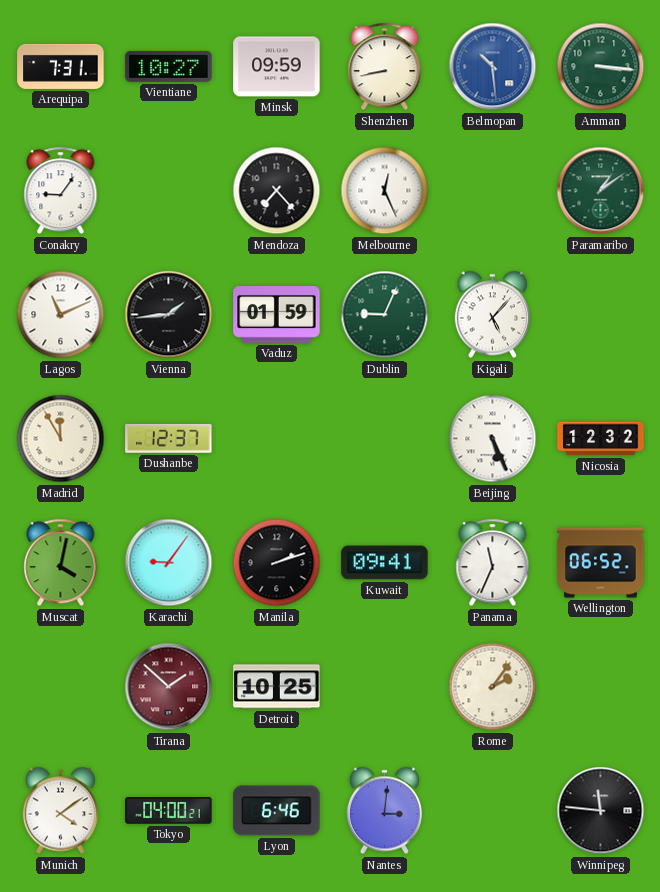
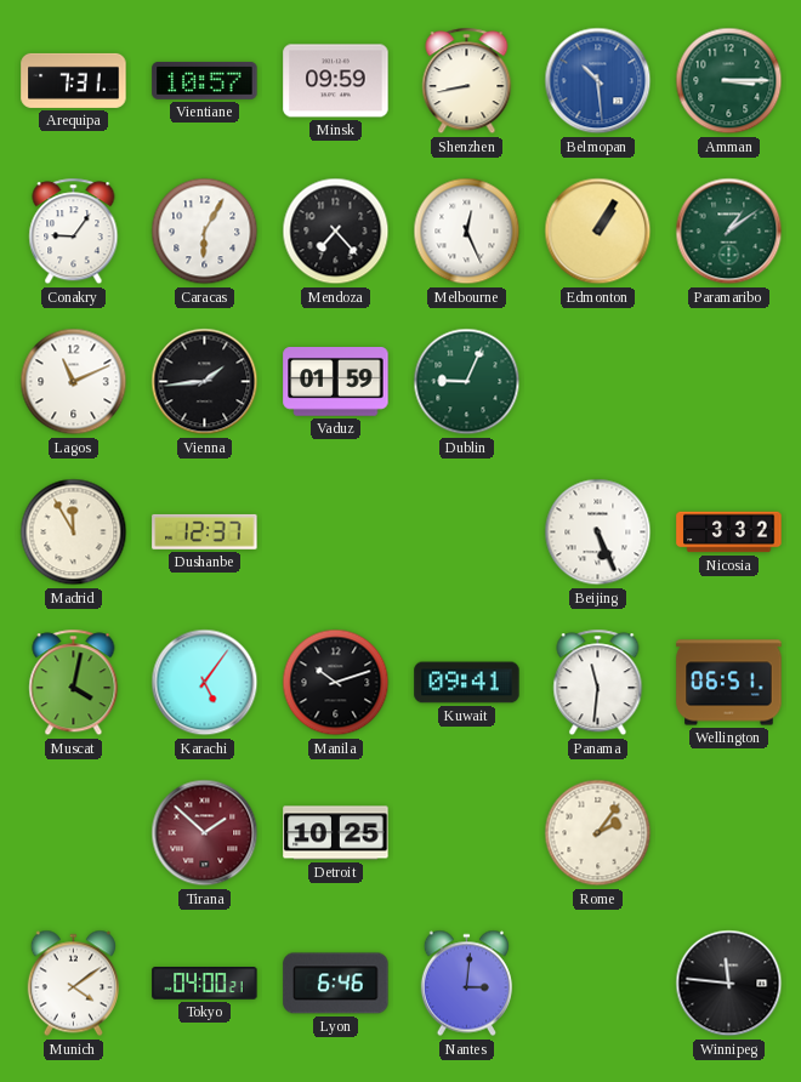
Vientiane: 10:27 -> 10:57 (205, 81)
Amman: 3:16 -> 3:15 (729, 81)
Caracas: none -> 6:05 (205, 232)
Edmonton: none -> 1:05 (598, 232)
Kigali: 5:07 -> none (492, 315)
Nicosia: 12:32 -> 3:32 (729, 533)
Karachi: 9:06 -> 5:06 (205, 683)
Manila: 2:12 -> 10:12 (336, 683)
Panama: 11:34 -> 11:31 (598, 683)
Wellington: 06:52 -> 06:51 (729, 683)
